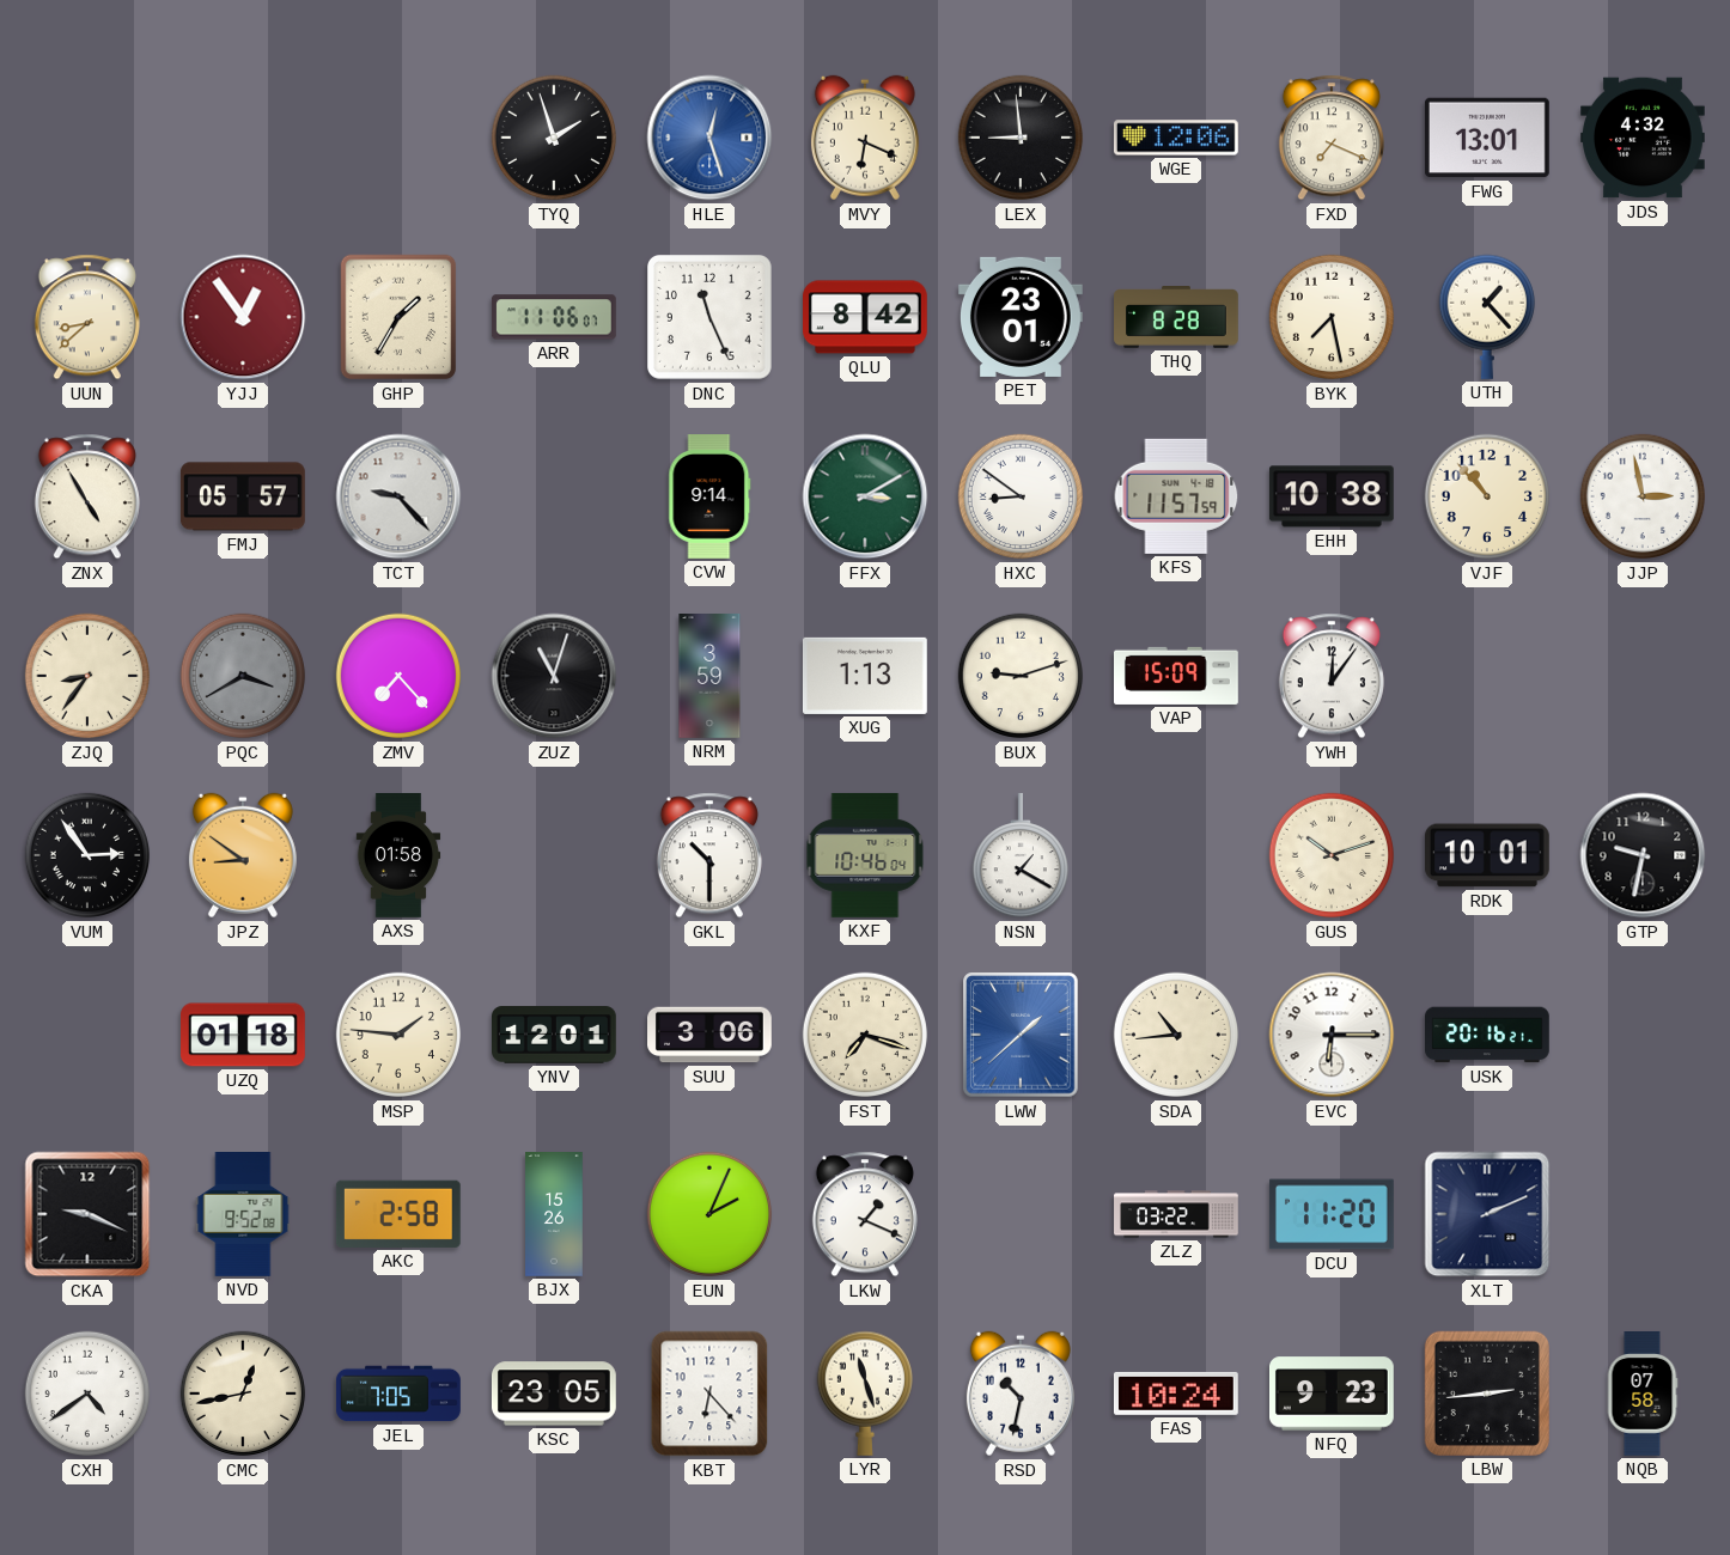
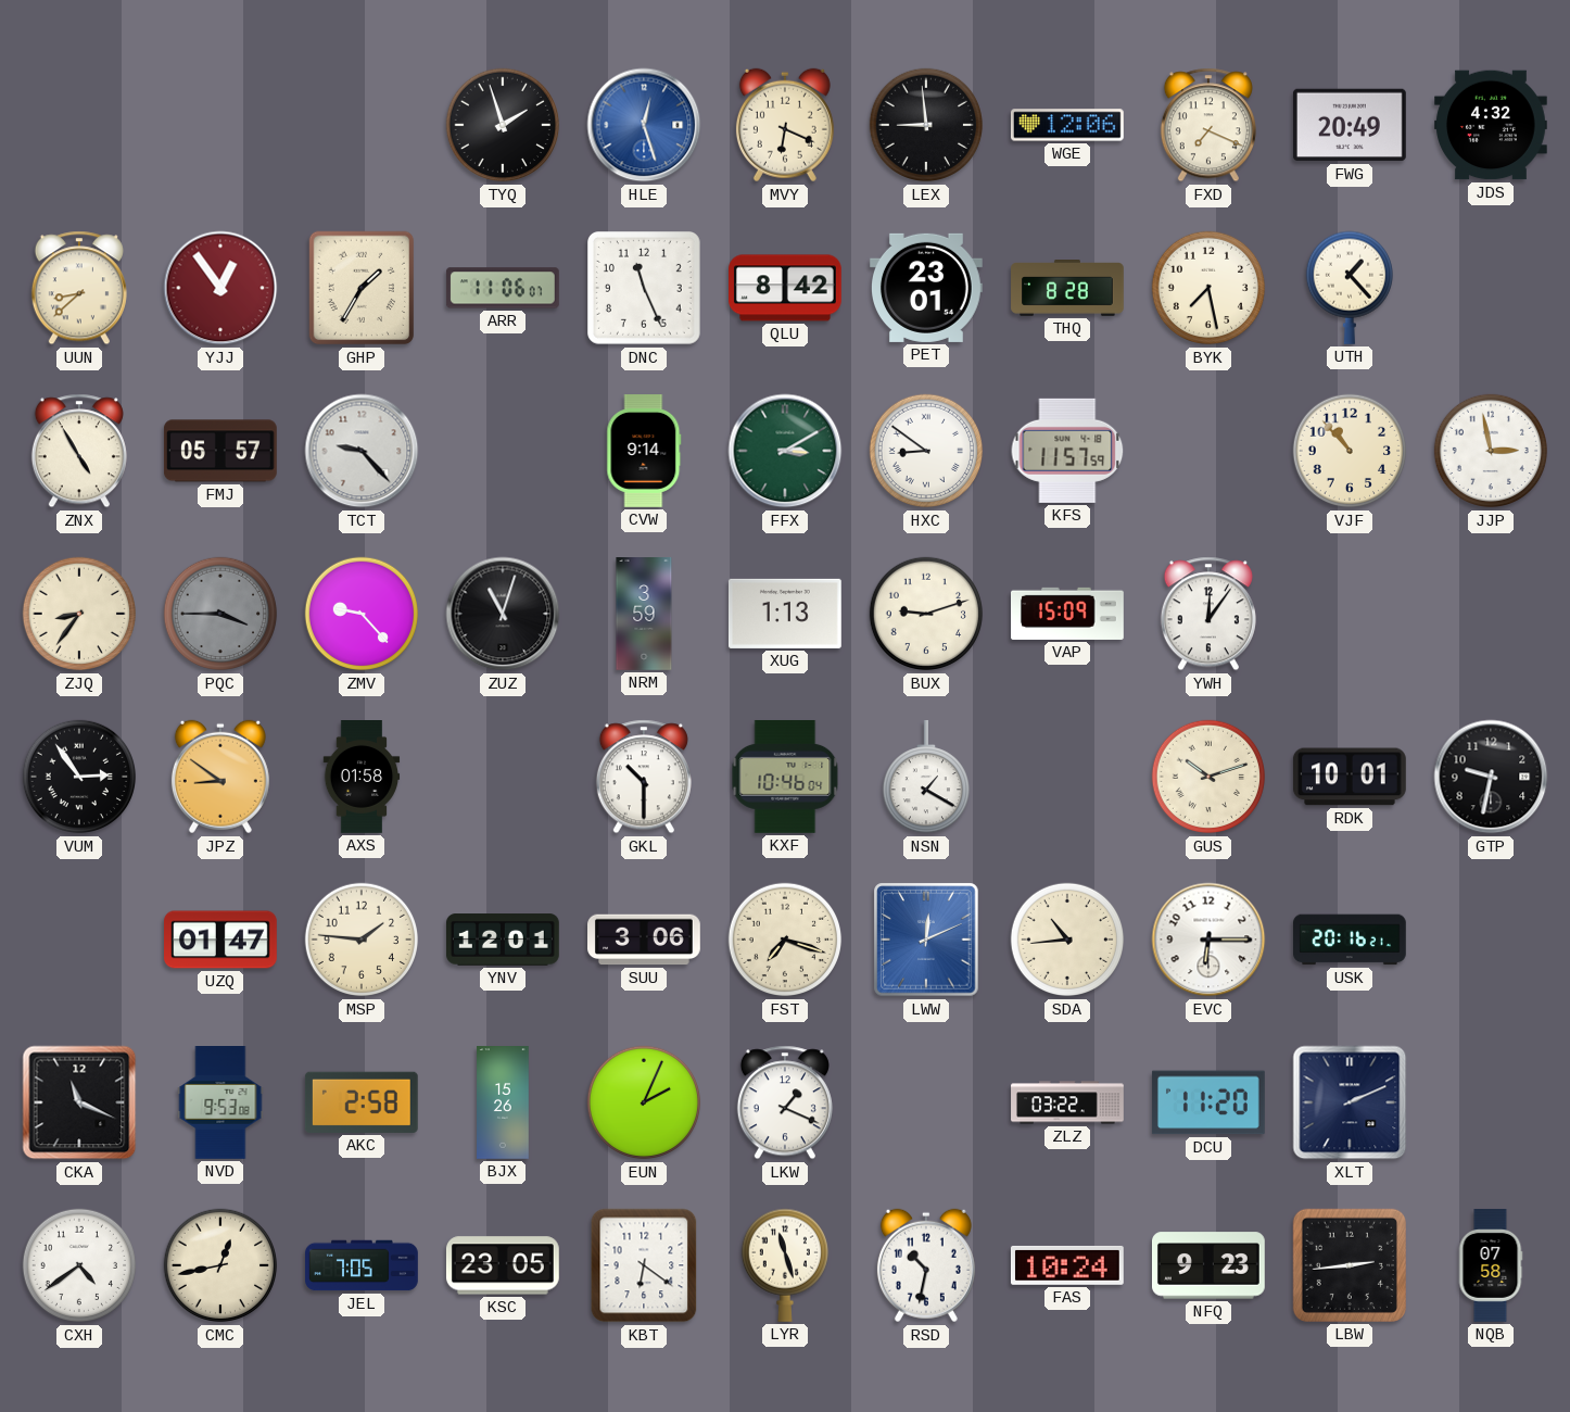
FWG: 13:01 -> 20:49 (1350, 125)
EHH: 10:38 -> none (1332, 496)
PQC: 3:40 -> 3:45 (220, 614)
ZMV: 7:23 -> 9:23 (362, 614)
UZQ: 01:18 -> 01:47 (221, 940)
LWW: 1:38 -> 12:11 (926, 940)
CKA: 9:19 -> 11:19 (79, 1102)
NVD: 9:52 -> 9:53 (220, 1104)
KBT: 6:23 -> 6:21 (644, 1265)
